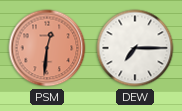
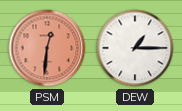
DEW: 7:15 -> 1:15 (135, 48)
